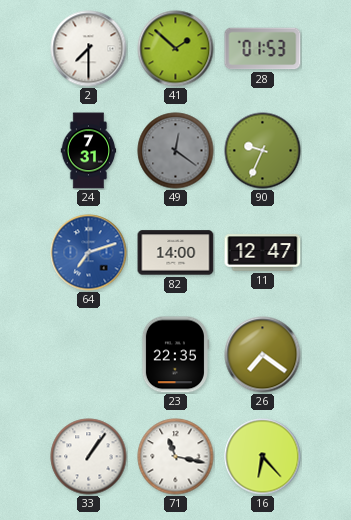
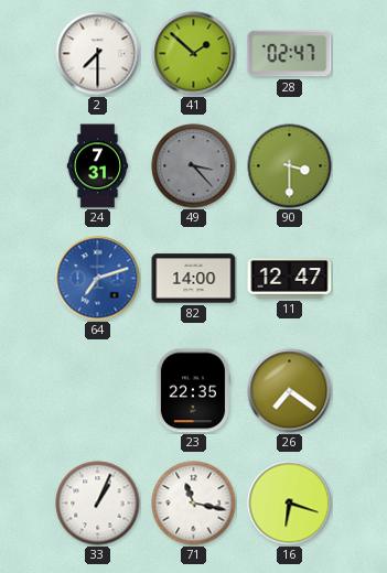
28: 01:53 -> 02:47 (290, 54)
49: 12:21 -> 3:23 (194, 166)
90: 9:34 -> 3:30 (290, 166)
33: 1:06 -> 1:04 (98, 504)
16: 6:23 -> 6:18 (290, 504)
